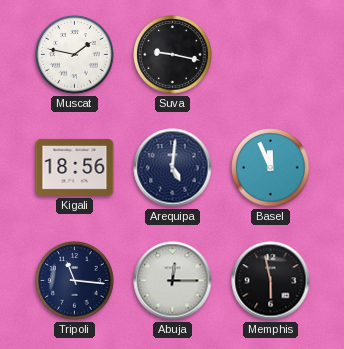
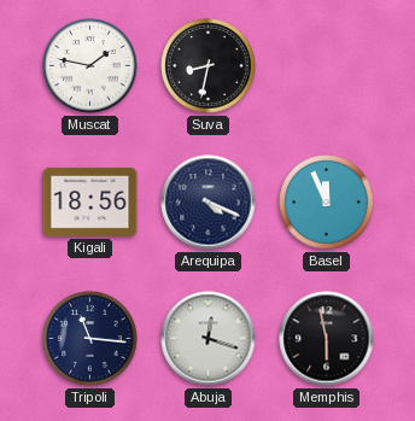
Suva: 9:17 -> 8:32 (209, 66)
Arequipa: 5:01 -> 4:19 (209, 203)
Abuja: 12:15 -> 12:18 (209, 339)
